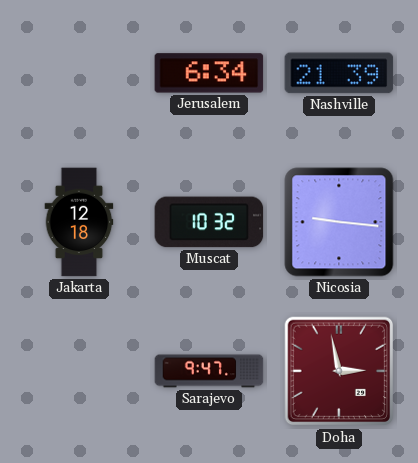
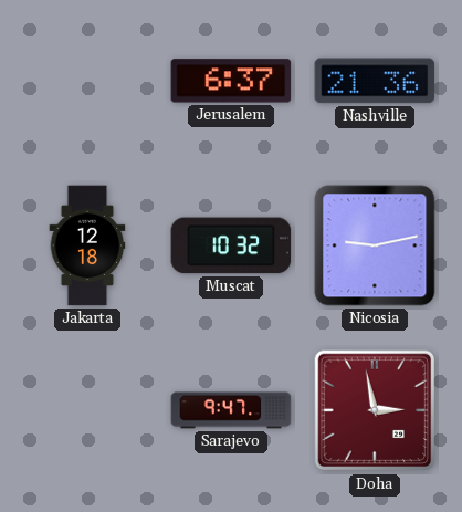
Jerusalem: 6:34 -> 6:37 (231, 81)
Nashville: 21:39 -> 21:36 (375, 81)
Nicosia: 9:16 -> 9:13 (375, 245)
